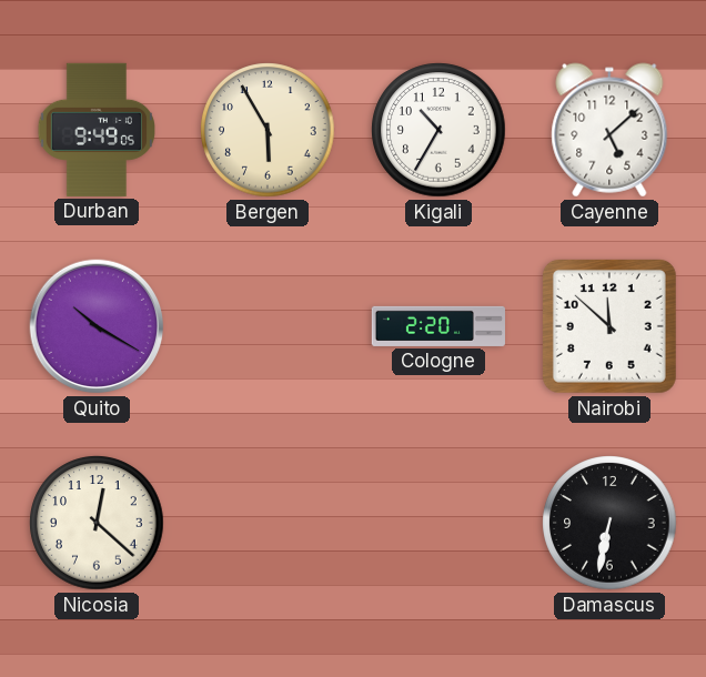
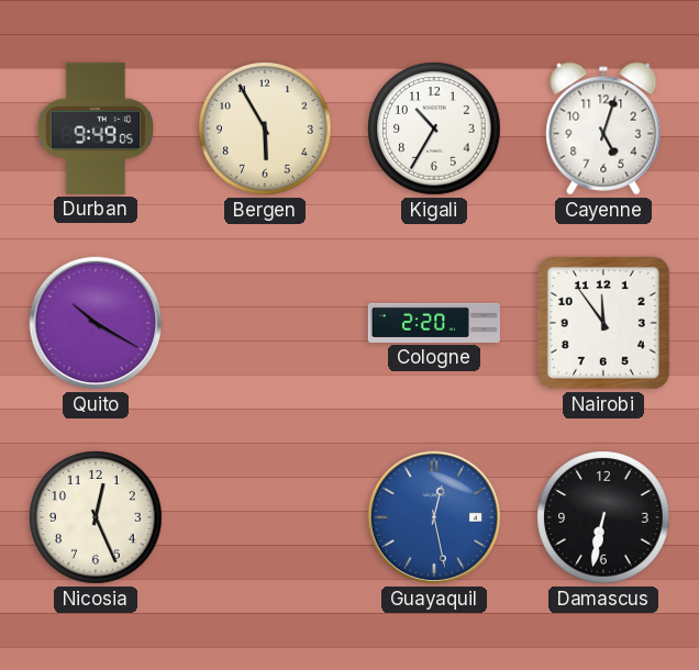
Cayenne: 5:08 -> 5:03 (603, 129)
Nairobi: 11:52 -> 11:54 (603, 323)
Nicosia: 12:22 -> 12:26 (96, 517)
Guayaquil: none -> 12:28 (434, 517)
